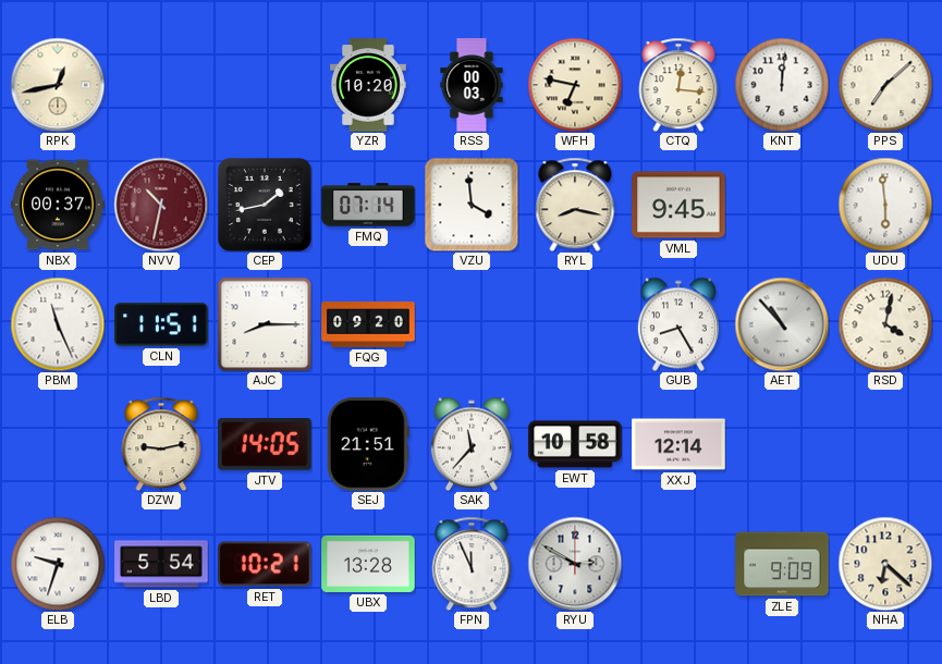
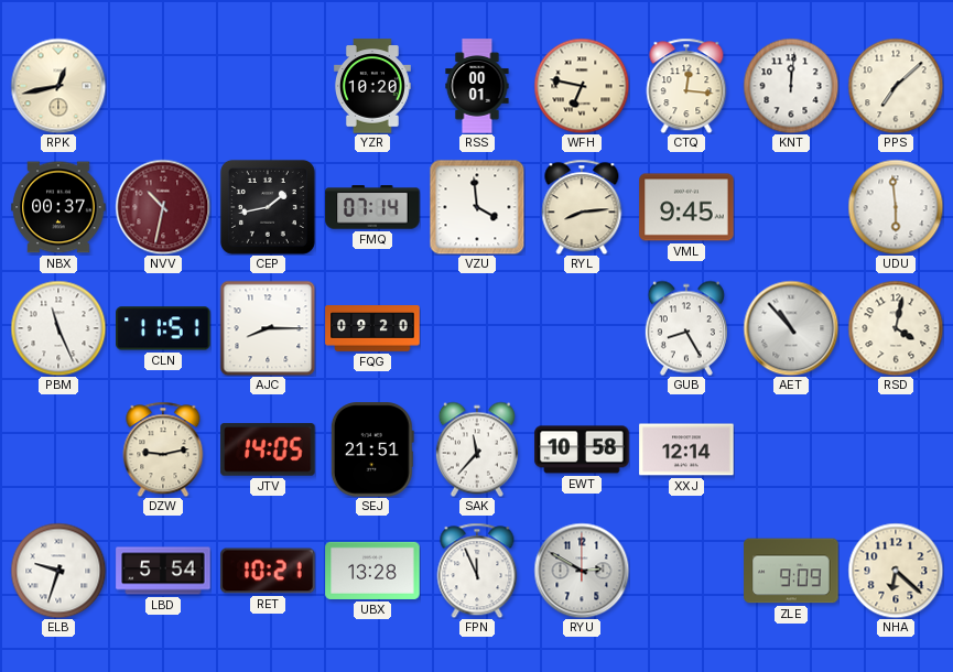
RSS: 00:03 -> 00:01 (477, 86)
RYL: 8:17 -> 8:14 (582, 207)
